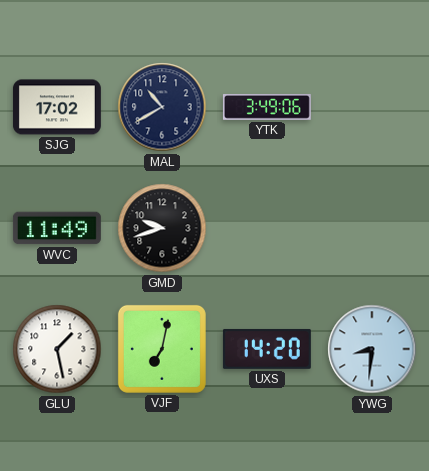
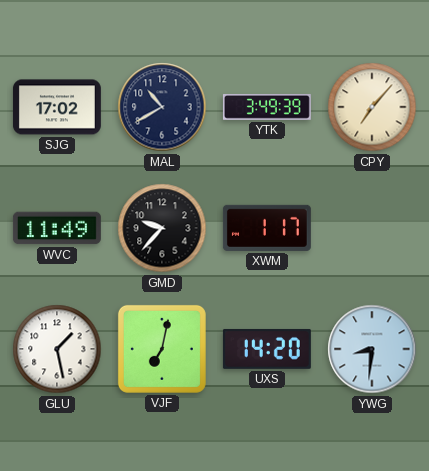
YTK: 3:49:06 -> 3:49:39 (267, 107)
CPY: none -> 7:07 (372, 107)
GMD: 9:42 -> 9:37 (162, 228)
XWM: none -> 1:17 (267, 228)
